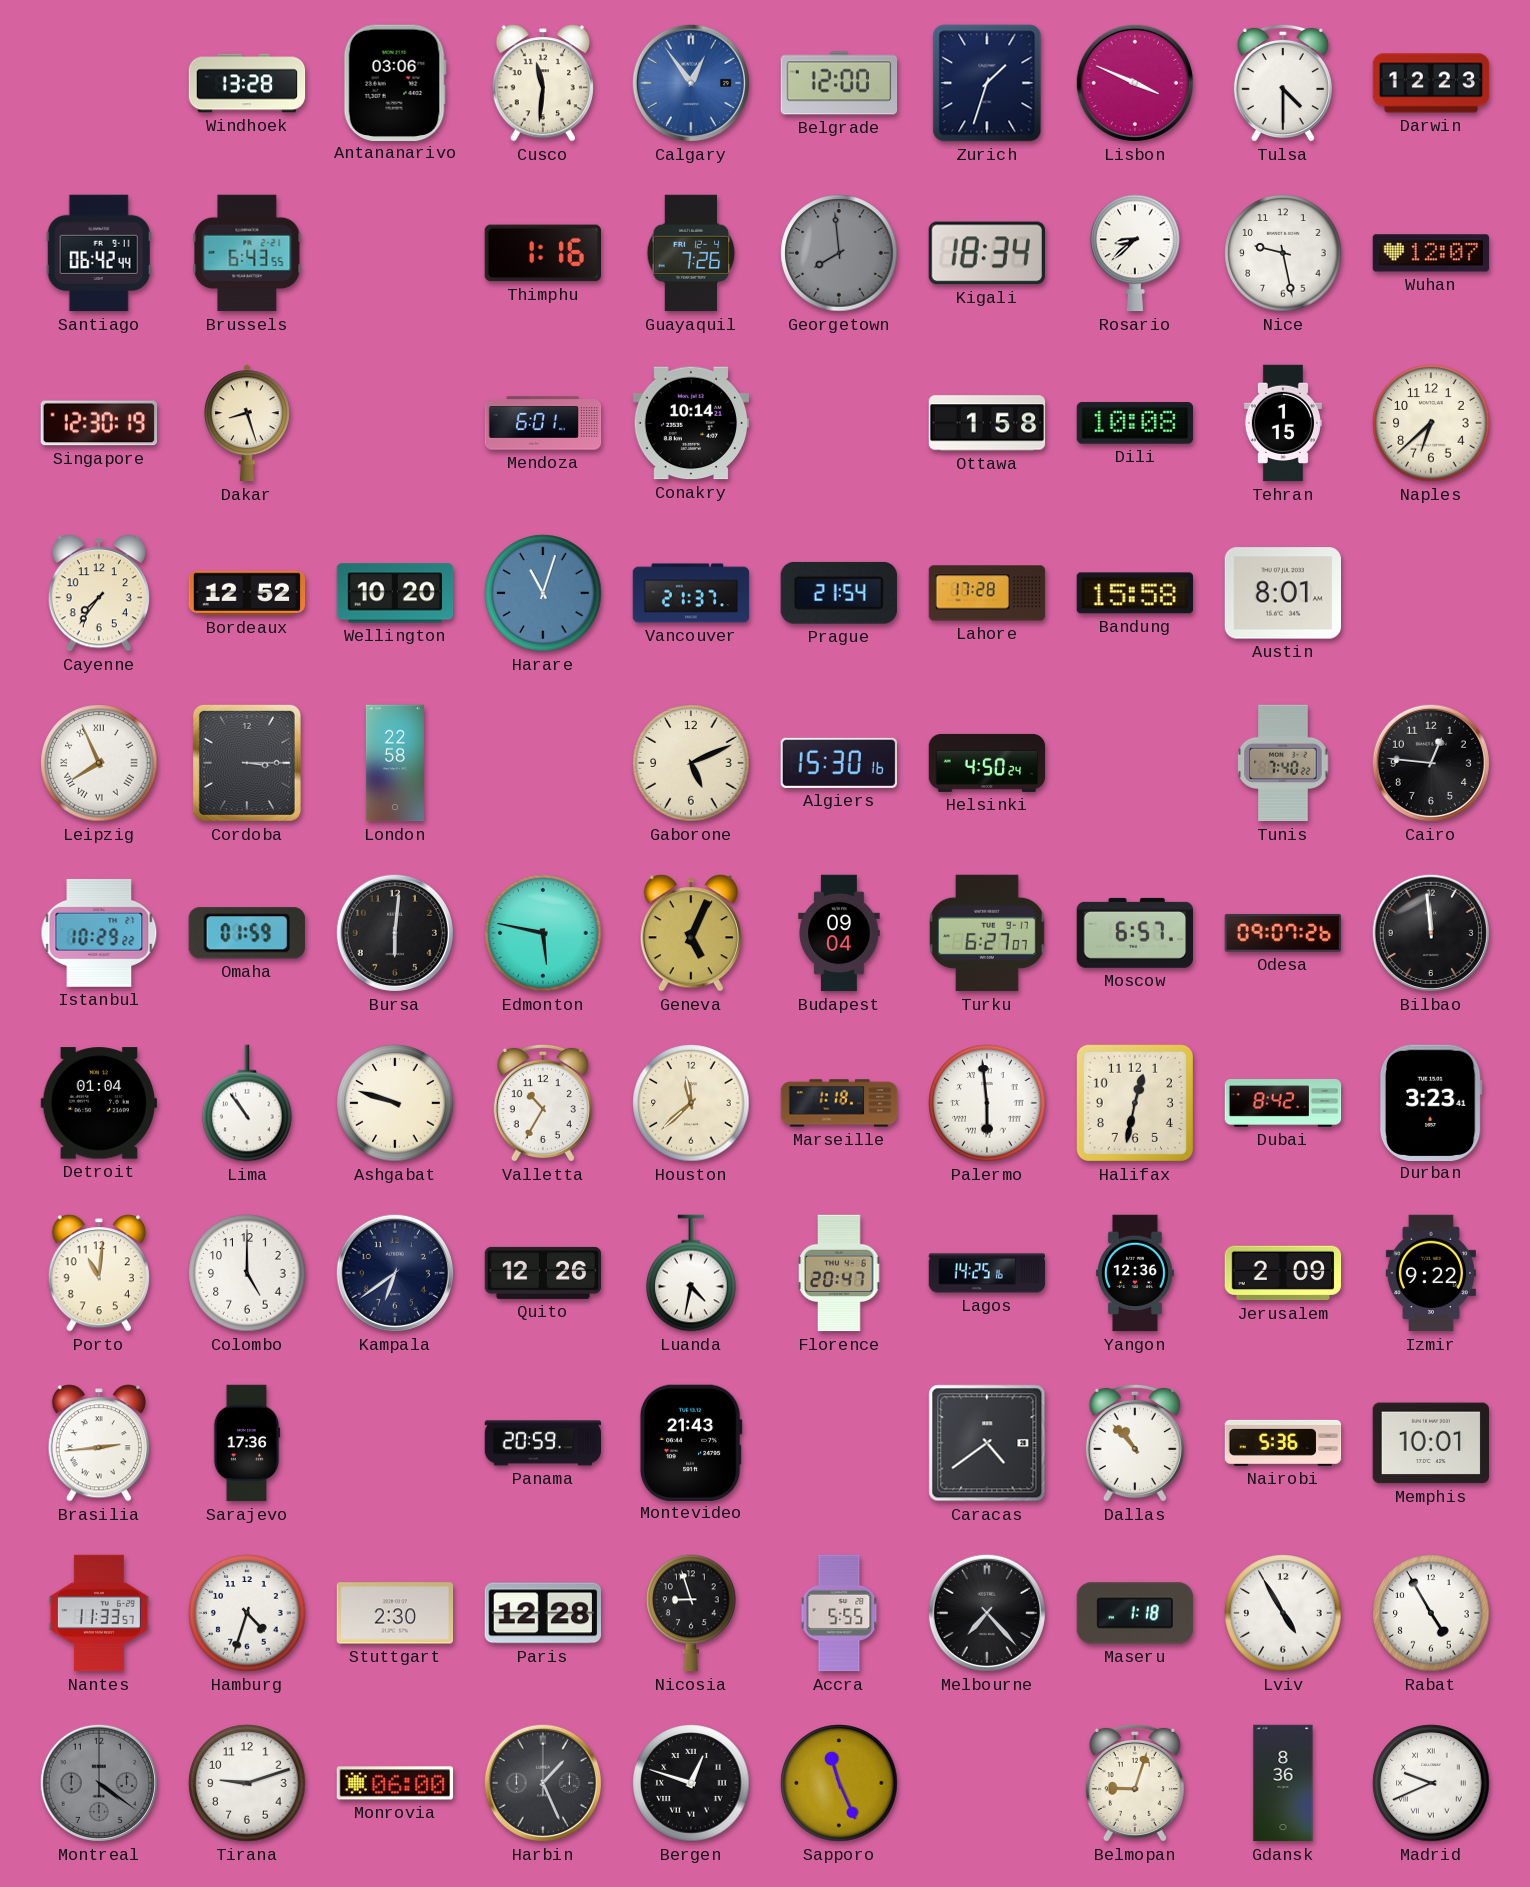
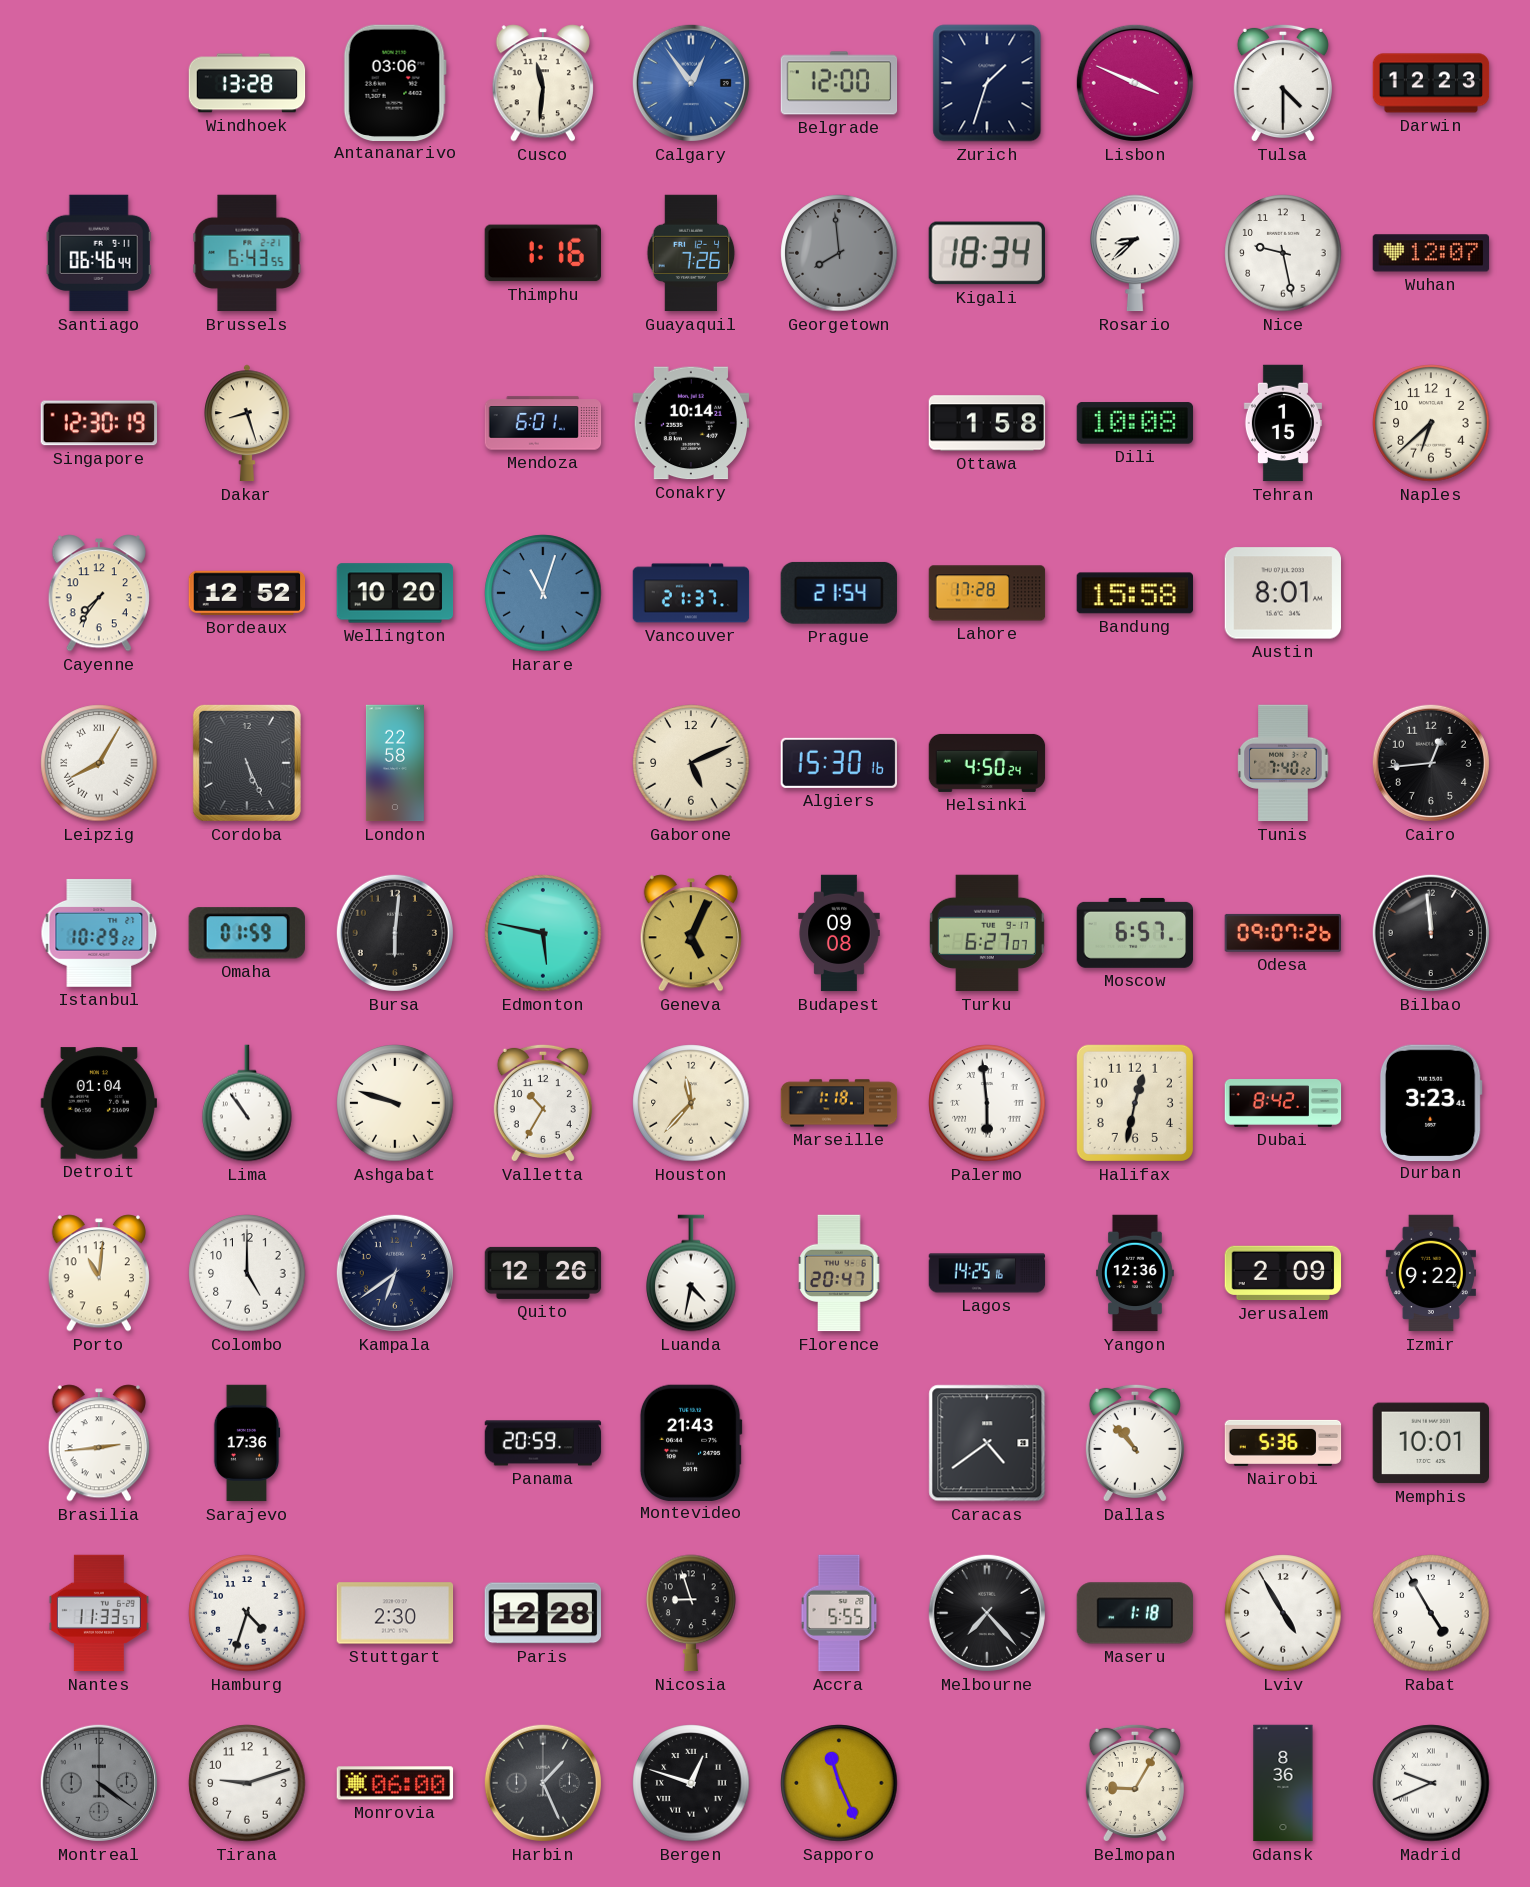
Santiago: 06:42 -> 06:46 (99, 253)
Leipzig: 7:56 -> 8:05 (99, 763)
Cordoba: 3:15 -> 5:26 (247, 763)
Cairo: 12:46 -> 12:44 (1431, 763)
Budapest: 09:04 -> 09:08 (839, 933)
Houston: 11:38 -> 11:37 (691, 1103)
Belmopan: 9:03 -> 9:05 (1135, 1783)
